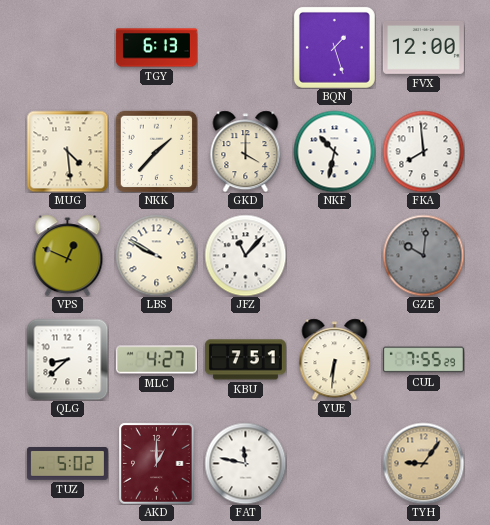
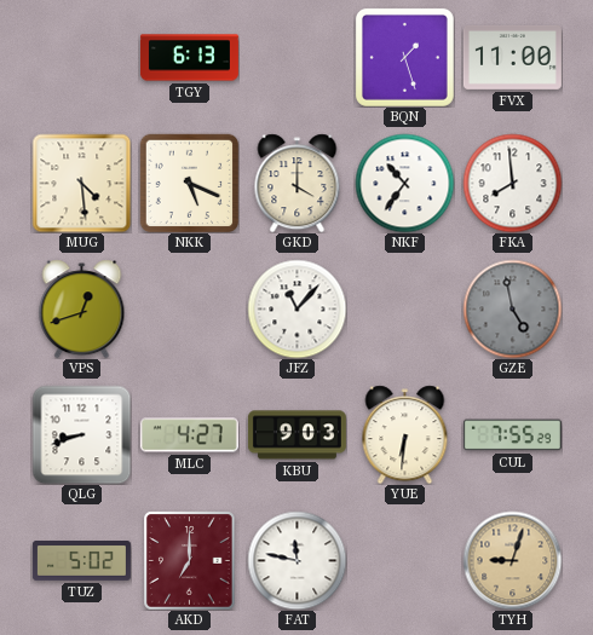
FVX: 12:00 -> 11:00 (512, 57)
NKK: 1:37 -> 5:19 (189, 183)
NKF: 10:32 -> 10:36 (404, 183)
VPS: 12:49 -> 12:42 (82, 308)
LBS: 9:50 -> none (156, 255)
GZE: 10:01 -> 4:58 (512, 308)
QLG: 8:38 -> 8:42 (81, 434)
KBU: 7:51 -> 9:03 (296, 435)
AKD: 1:00 -> 7:00 (190, 560)
TYH: 9:06 -> 9:03 (512, 560)
